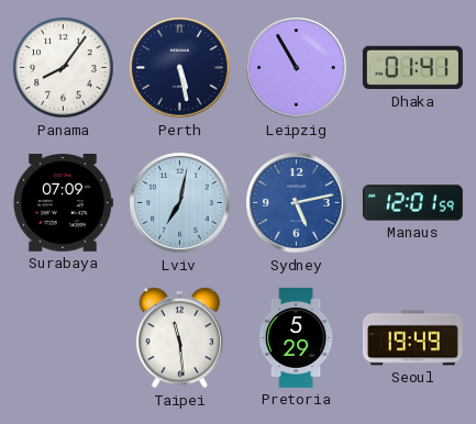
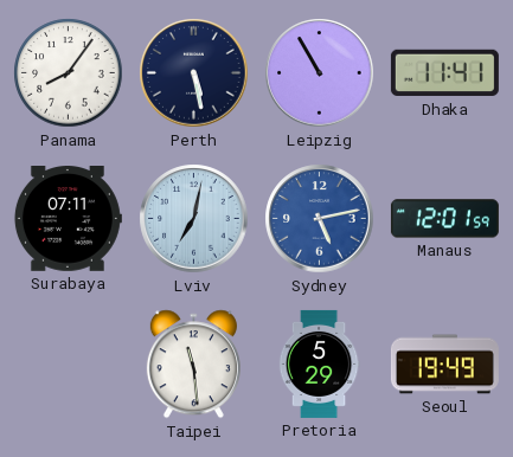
Dhaka: 01:41 -> 11:41 (444, 73)
Surabaya: 07:09 -> 07:11 (68, 219)
